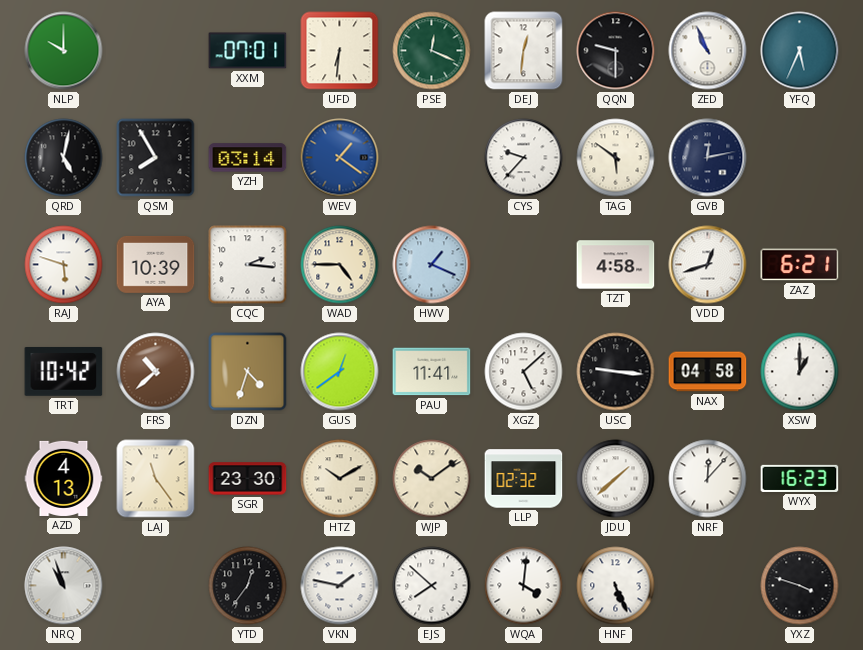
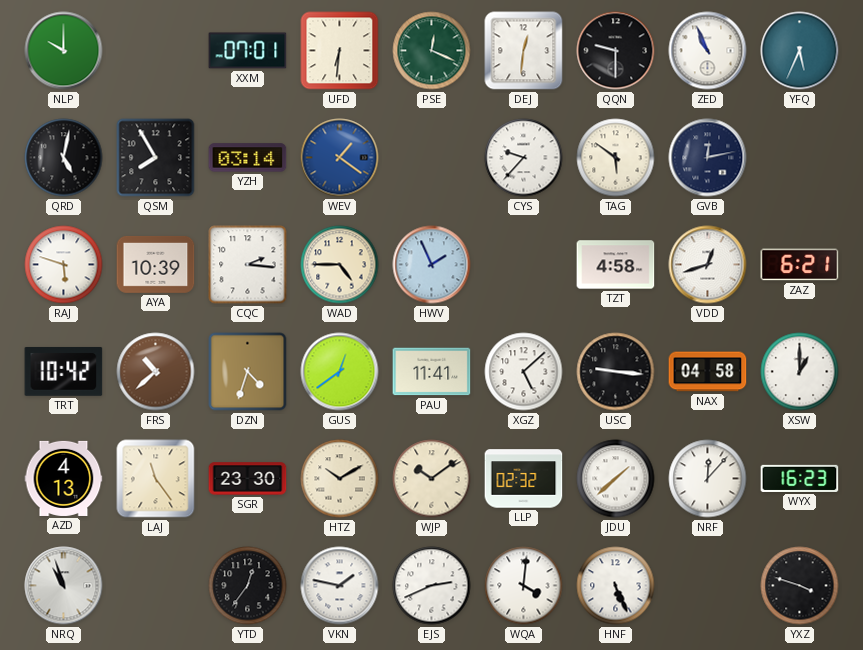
HWV: 1:19 -> 1:56 (432, 265)
EJS: 7:52 -> 2:41 (432, 586)
